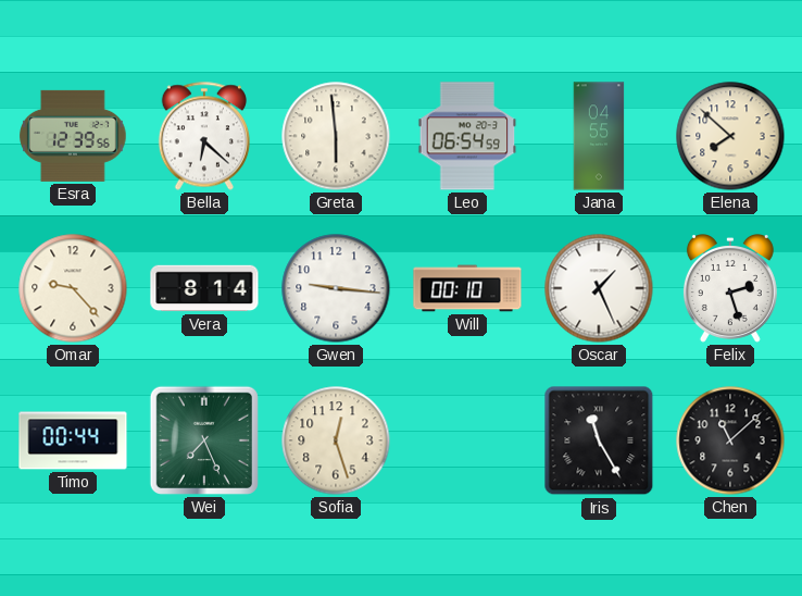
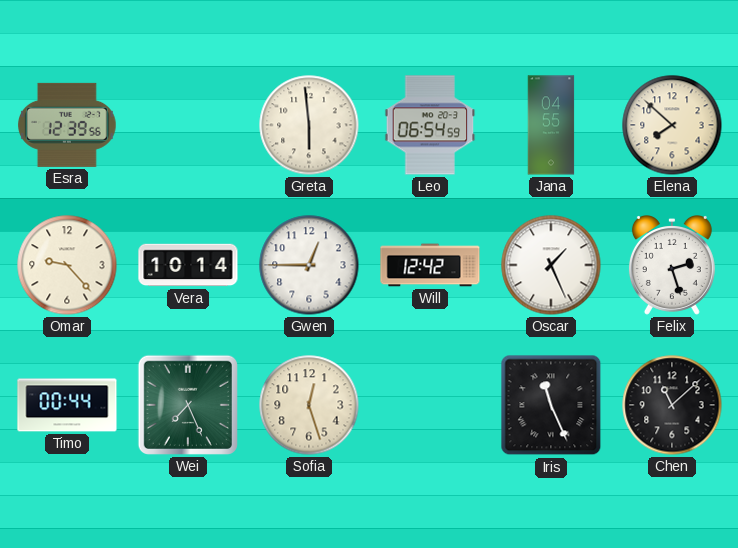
Bella: 6:22 -> none (204, 136)
Vera: 8:14 -> 10:14 (188, 265)
Gwen: 9:16 -> 12:45 (309, 265)
Will: 00:10 -> 12:42 (430, 265)
Iris: 11:25 -> 11:26 (551, 405)
